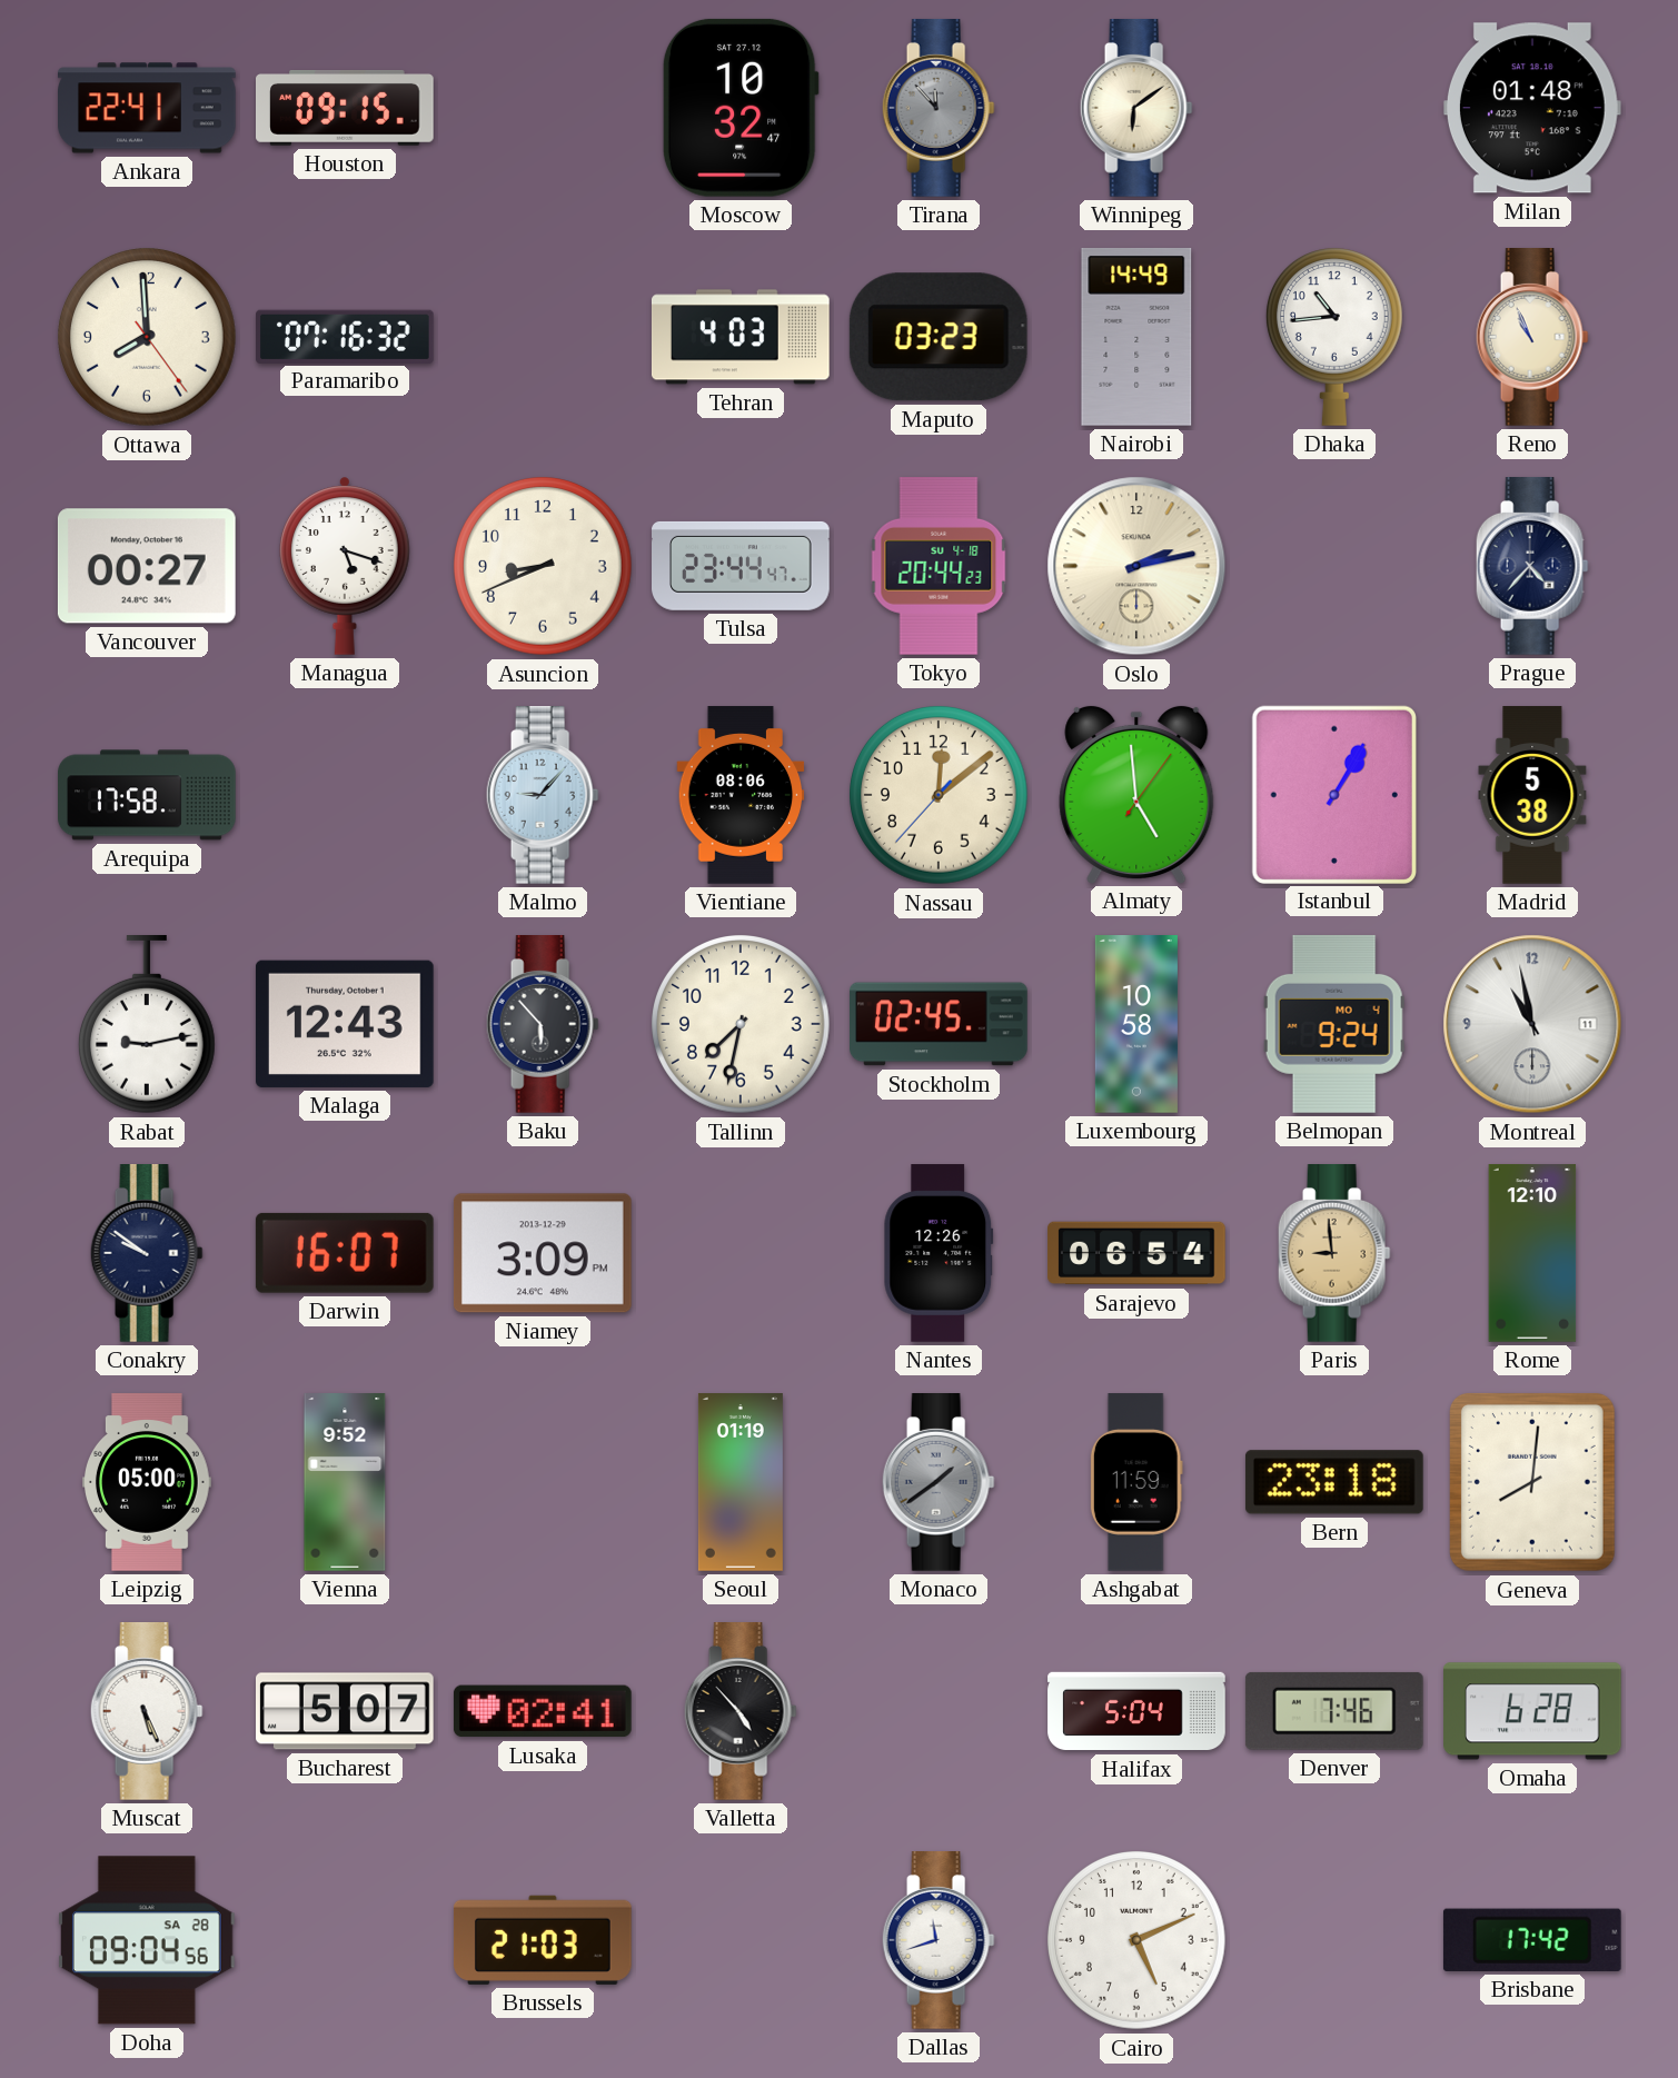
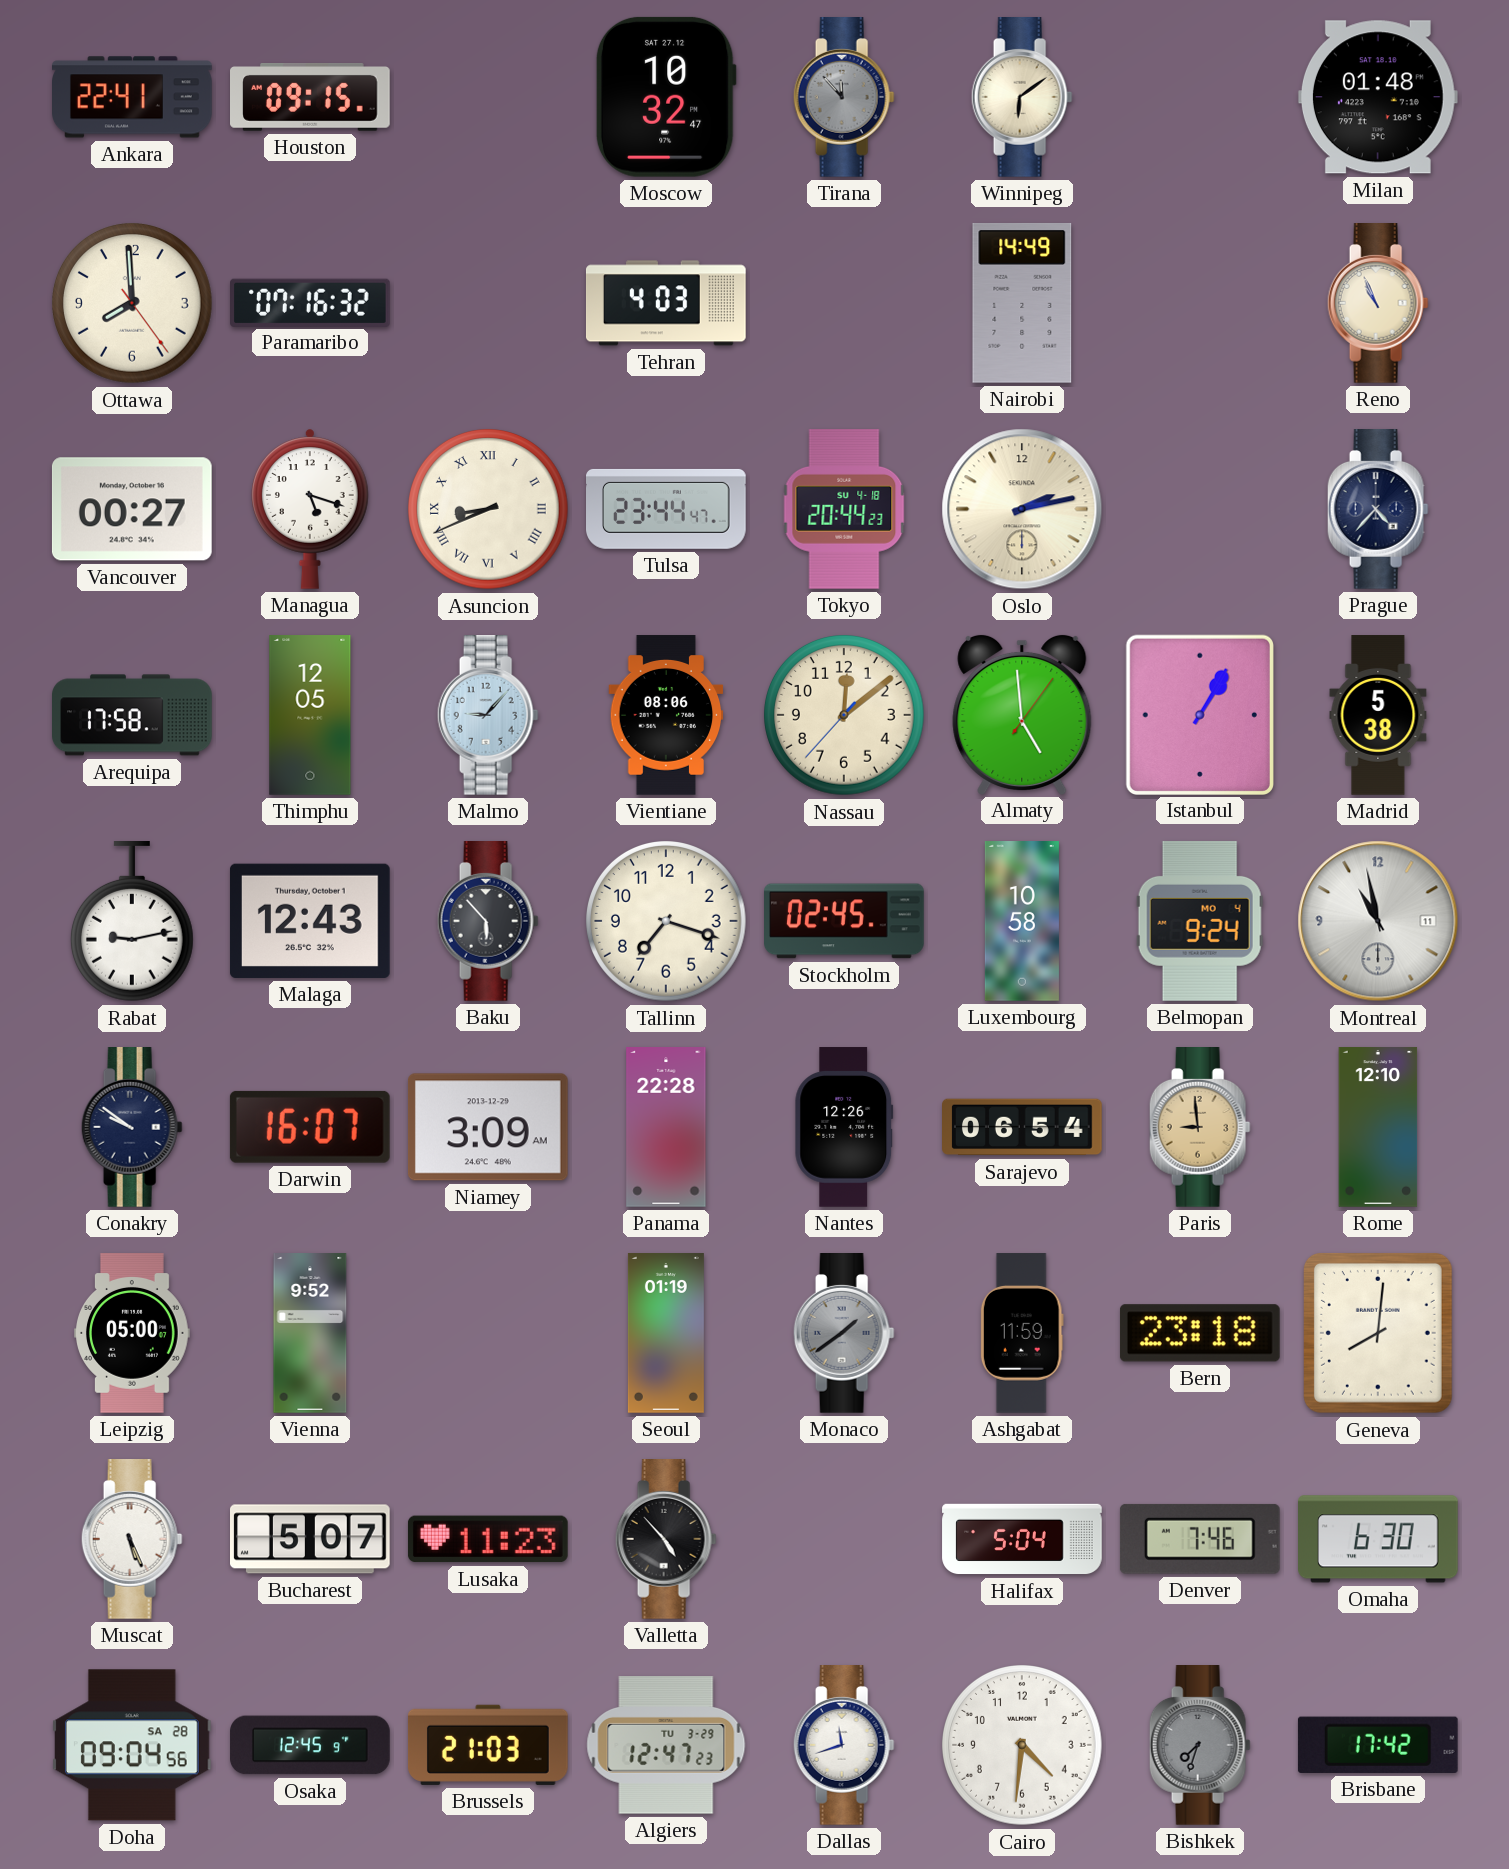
Maputo: 03:23 -> none (939, 337)
Dhaka: 10:44 -> none (1334, 337)
Asuncion numerals: Arabic -> Roman (489, 510)
Thimphu: none -> 12:05 (310, 715)
Tallinn: 7:32 -> 7:18 (667, 922)
Niamey: 3:09 PM -> 3:09 AM (488, 1127)
Panama: none -> 22:28 (666, 1127)
Lusaka: 02:41 -> 11:23 (488, 1539)
Omaha: 6:28 -> 6:30 (1379, 1539)
Osaka: none -> 12:45 (310, 1745)
Algiers: none -> 12:47 (666, 1745)
Cairo: 5:11 -> 4:31 (1023, 1746)
Bishkek: none -> 7:33 (1200, 1746)
